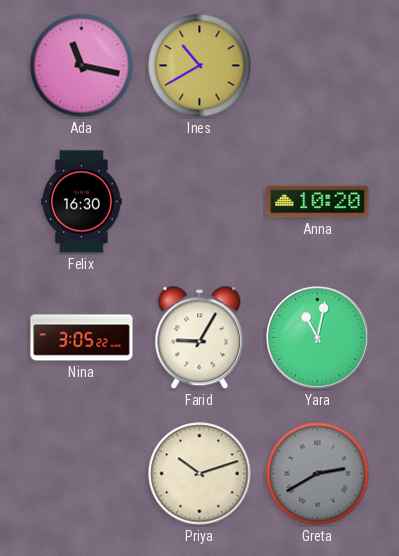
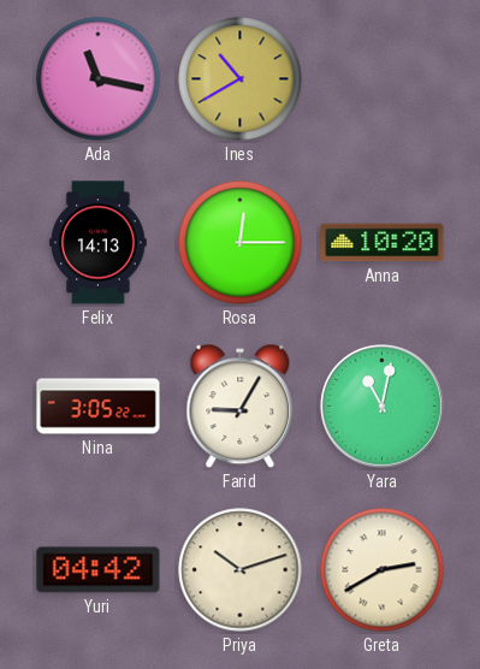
Felix: 16:30 -> 14:13 (99, 243)
Rosa: none -> 12:15 (241, 243)
Yuri: none -> 04:42 (99, 570)
Greta dial: grey -> cream (383, 570)
